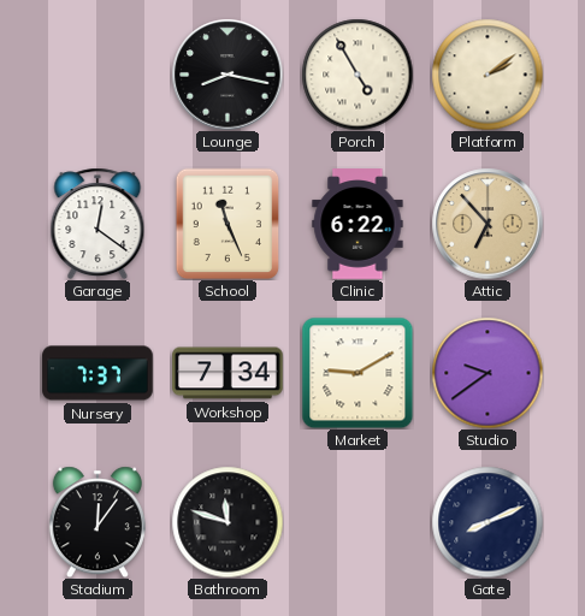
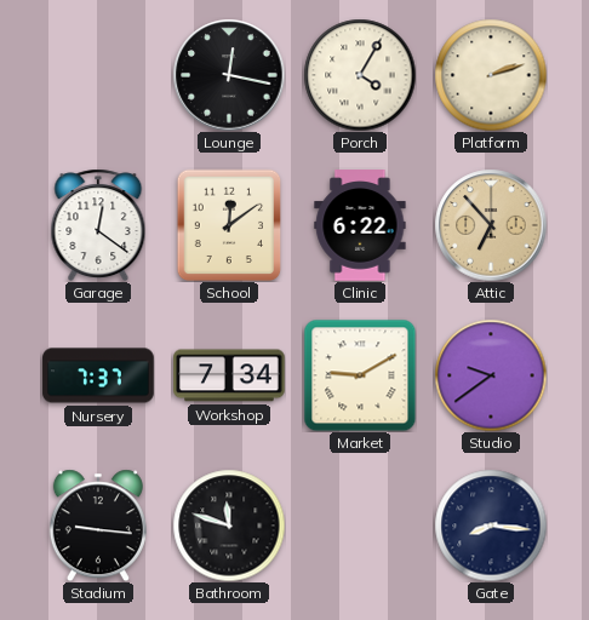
Lounge: 8:17 -> 12:17 (229, 75)
Porch: 4:55 -> 4:05 (360, 75)
Platform: 2:09 -> 2:12 (491, 75)
School: 11:26 -> 12:09 (229, 225)
Stadium: 12:06 -> 9:16 (98, 526)
Gate: 8:11 -> 8:16 (491, 526)
